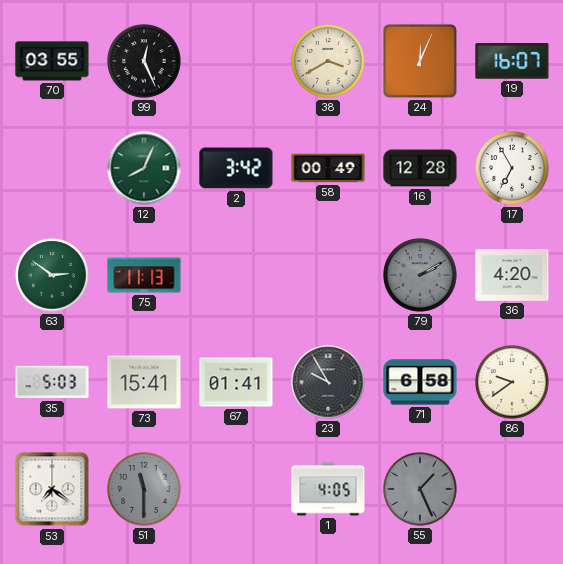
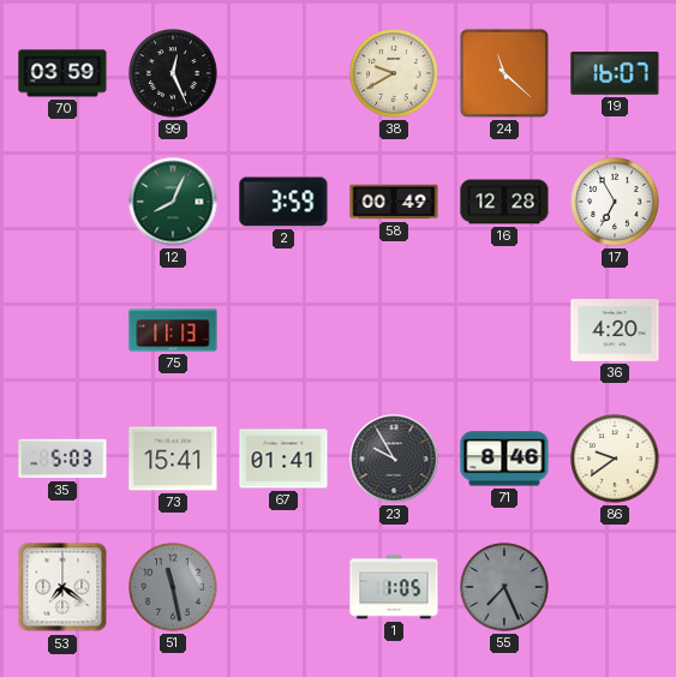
70: 03:55 -> 03:59 (62, 73)
38: 3:40 -> 9:40 (394, 73)
24: 12:04 -> 11:22 (504, 73)
2: 3:42 -> 3:59 (283, 202)
63: 2:51 -> none (52, 275)
79: 2:10 -> none (420, 275)
71: 6:58 -> 8:46 (504, 459)
51: 11:30 -> 11:28 (173, 587)
1: 4:05 -> 1:05 (394, 587)
55: 1:26 -> 7:26 (504, 587)
